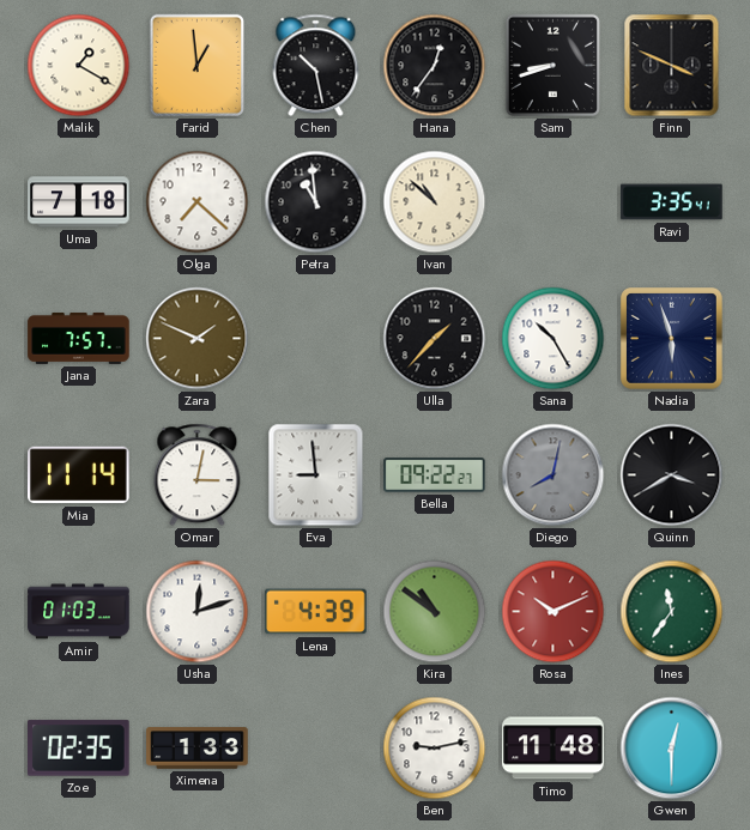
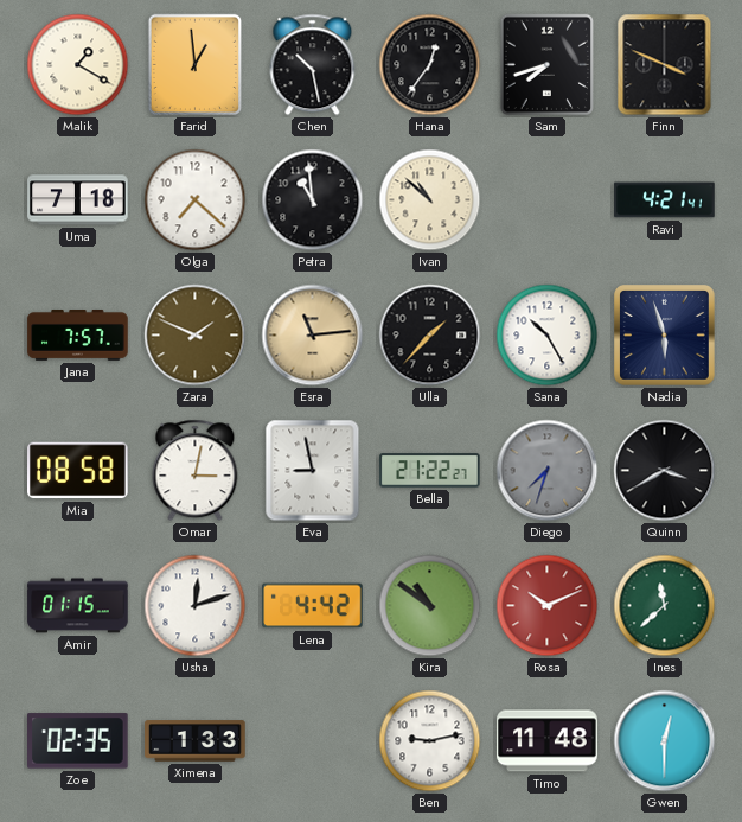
Sam: 8:42 -> 7:42 (546, 65)
Ravi: 3:35 -> 4:21 (665, 200)
Esra: none -> 11:14 (313, 336)
Mia: 11:14 -> 08:58 (78, 471)
Eva: 8:59 -> 8:58 (313, 471)
Bella: 09:22 -> 21:22 (430, 471)
Diego: 8:02 -> 7:33 (548, 471)
Amir: 01:03 -> 01:15 (78, 606)
Lena: 4:39 -> 4:42 (313, 606)
Ines: 11:36 -> 11:38 (665, 606)
